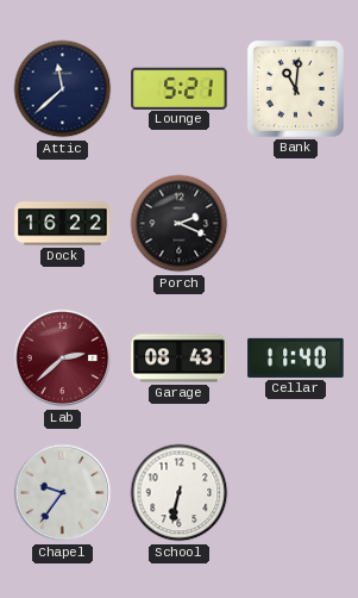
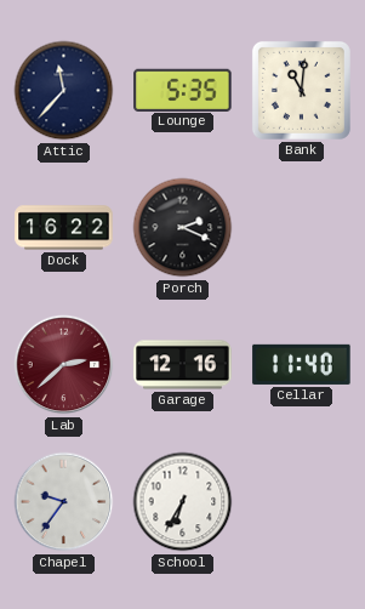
Attic: 11:38 -> 11:37 (64, 91)
Lounge: 5:21 -> 5:35 (183, 90)
Garage: 08:43 -> 12:16 (183, 365)
School: 6:32 -> 6:35 (183, 502)
